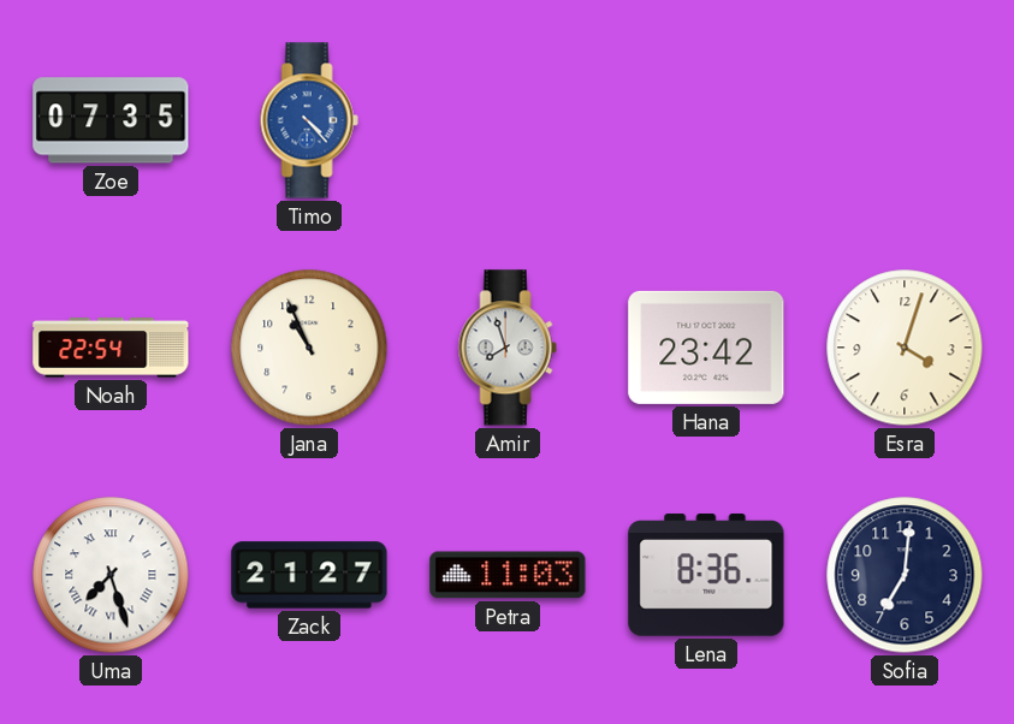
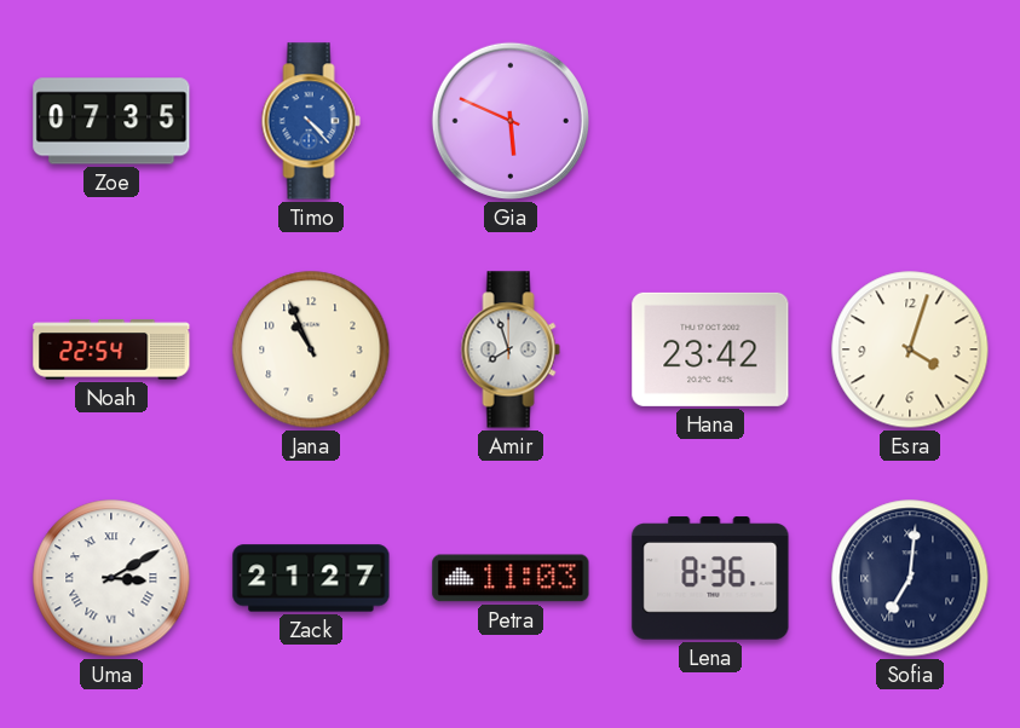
Gia: none -> 5:49 (511, 121)
Uma: 7:27 -> 3:10 (111, 578)
Sofia numerals: Arabic -> Roman (910, 578)
